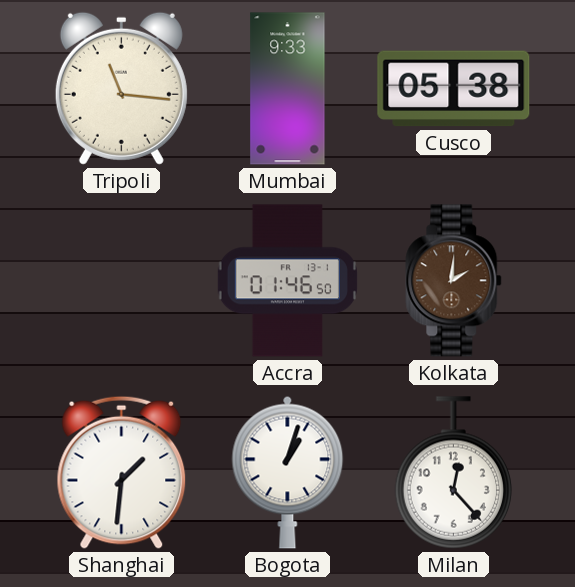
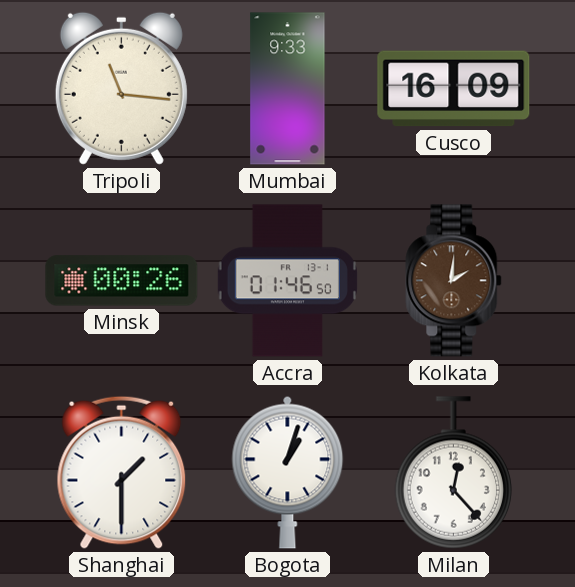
Cusco: 05:38 -> 16:09 (454, 89)
Minsk: none -> 00:26 (122, 281)
Shanghai: 1:31 -> 1:30 (122, 472)
